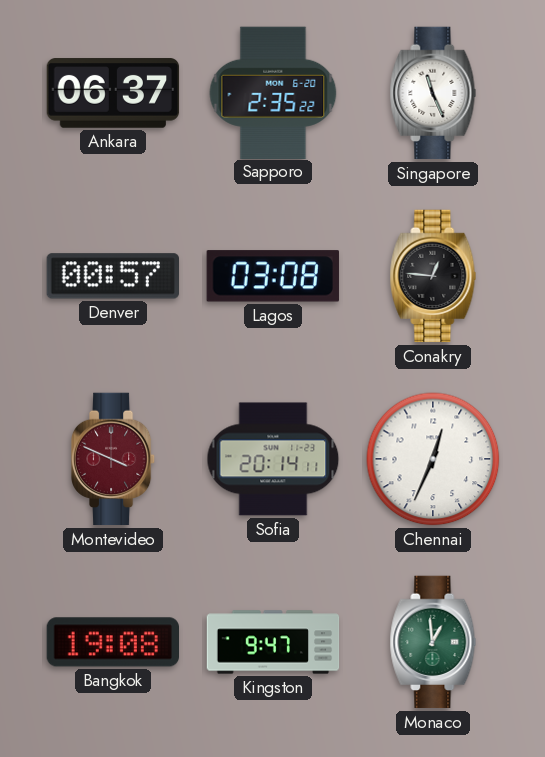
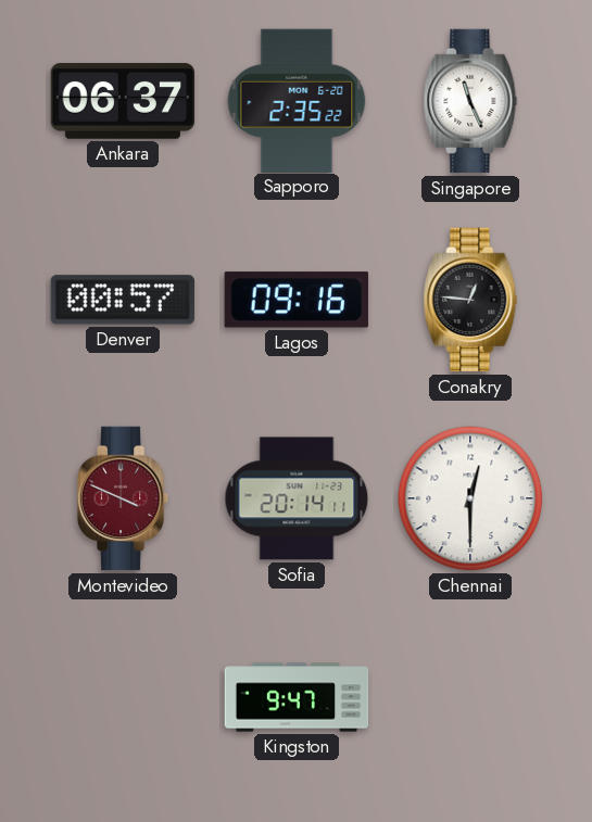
Lagos: 03:08 -> 09:16 (297, 300)
Chennai: 12:34 -> 12:30 (470, 498)
Bangkok: 19:08 -> none (112, 642)
Monaco: 12:59 -> none (433, 642)
